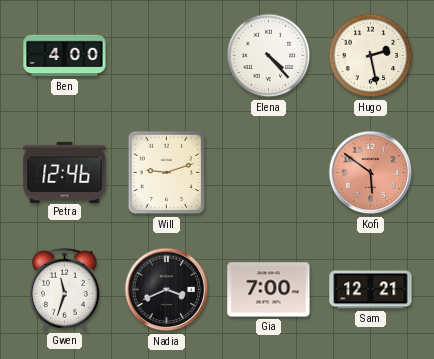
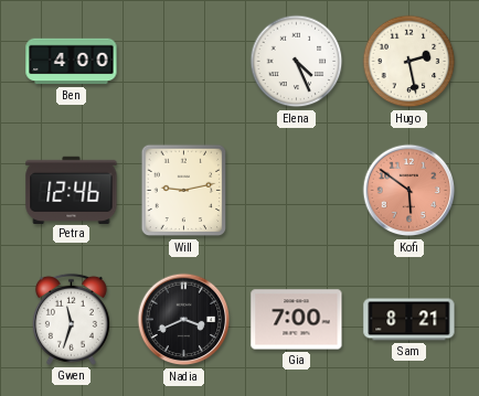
Elena: 4:23 -> 4:26 (297, 62)
Will: 9:12 -> 9:13 (184, 191)
Sam: 12:21 -> 8:21 (409, 320)
